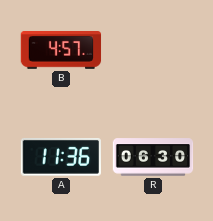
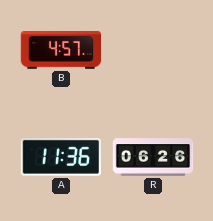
R: 06:30 -> 06:26 (153, 157)
